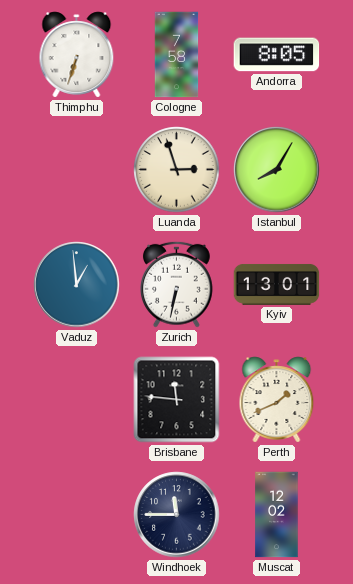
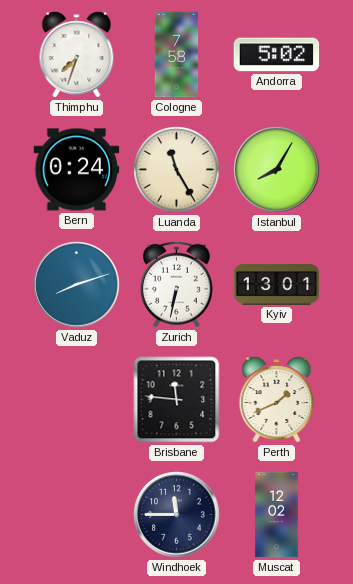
Thimphu: 6:33 -> 7:33 (77, 55)
Andorra: 8:05 -> 5:02 (277, 55)
Bern: none -> 0:24 (77, 170)
Luanda: 2:57 -> 11:25 (177, 170)
Vaduz: 12:59 -> 8:12 (77, 285)
